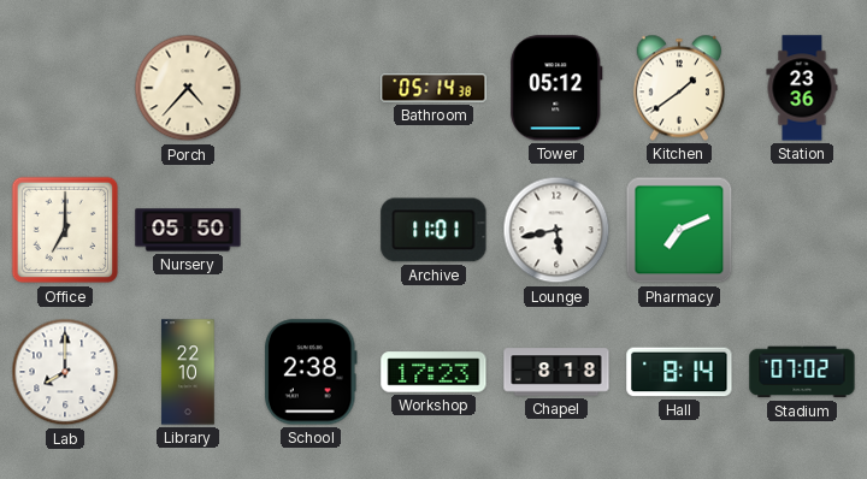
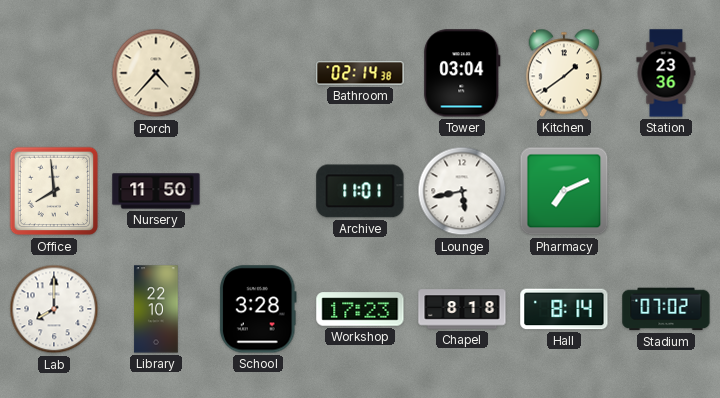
Bathroom: 05:14 -> 02:14 (360, 73)
Tower: 05:12 -> 03:04 (462, 73)
Office: 7:00 -> 7:59 (54, 191)
Nursery: 05:50 -> 11:50 (156, 191)
School: 2:38 -> 3:28 (258, 309)
